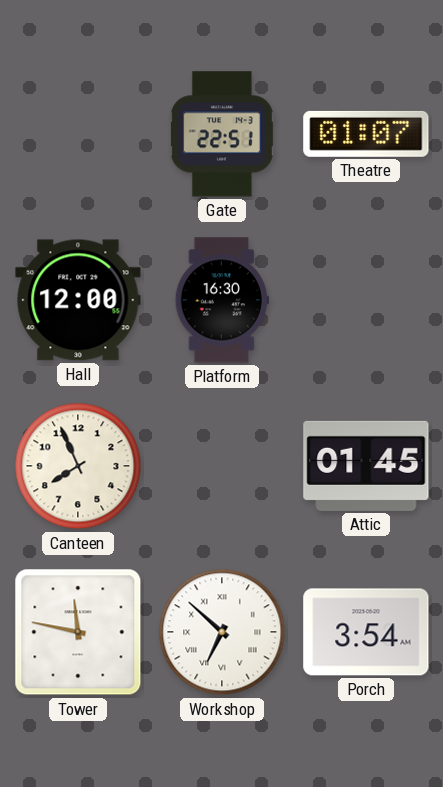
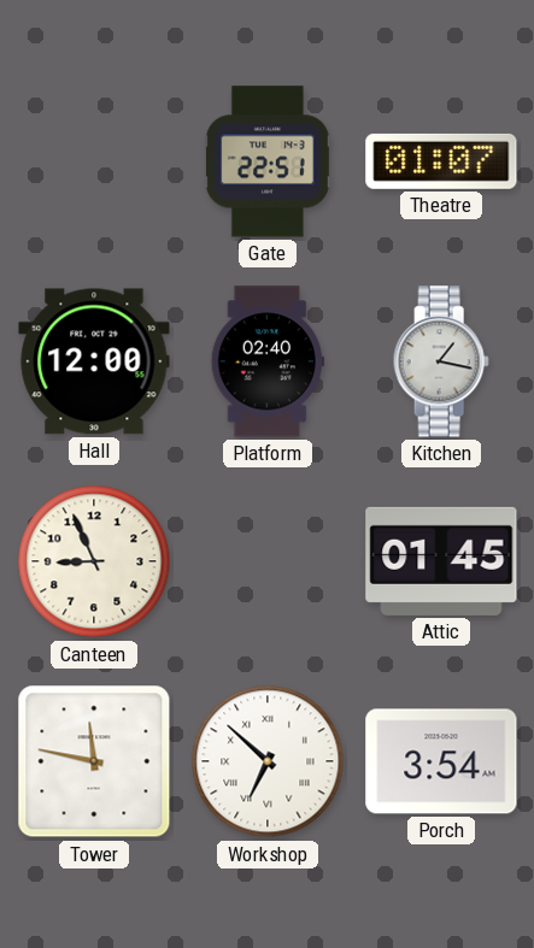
Platform: 16:30 -> 02:40 (268, 361)
Kitchen: none -> 1:17 (441, 361)
Canteen: 7:56 -> 8:56 (94, 561)
